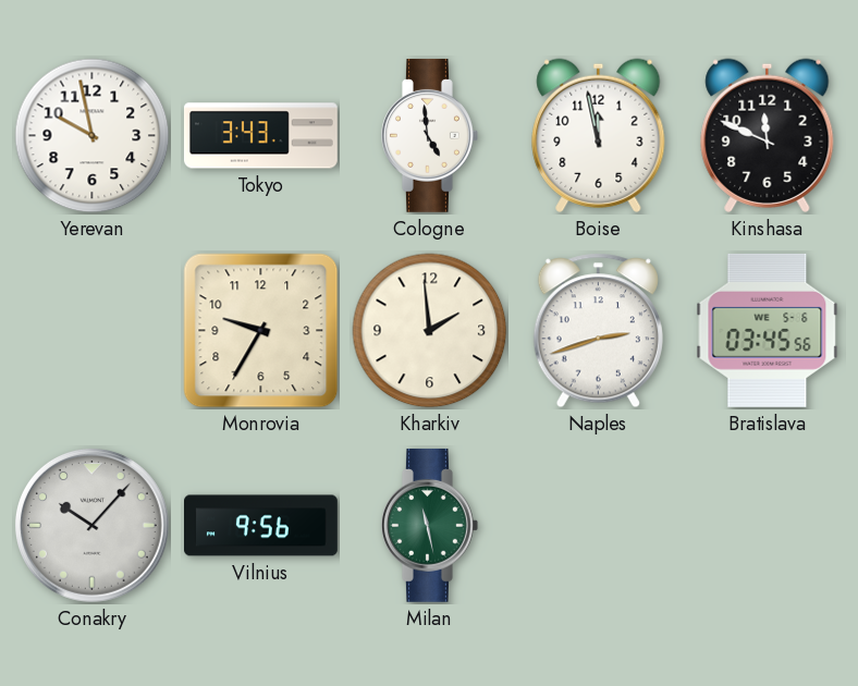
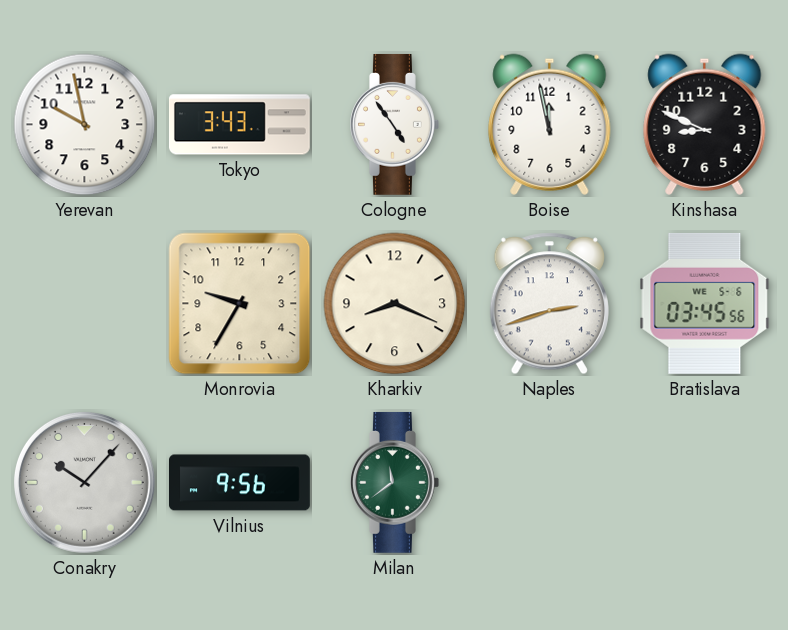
Cologne: 4:59 -> 4:54 (395, 124)
Kinshasa: 11:49 -> 8:49 (705, 124)
Kharkiv: 1:59 -> 8:19 (395, 304)
Milan: 11:28 -> 11:39 (395, 482)
